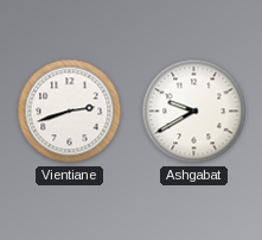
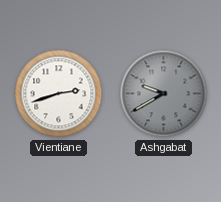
Ashgabat dial: white -> grey (164, 94)
